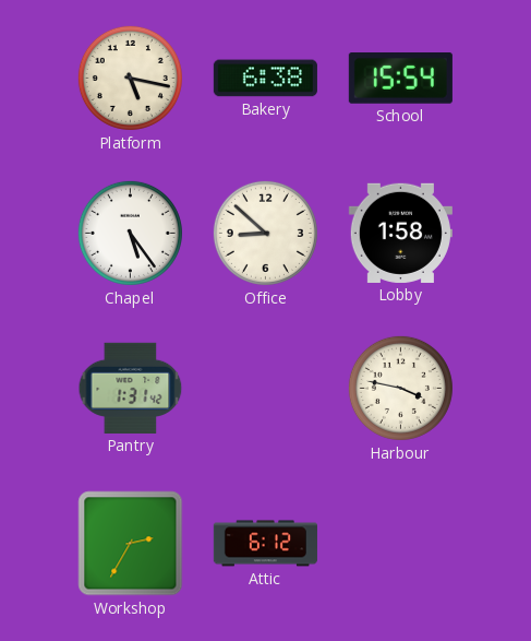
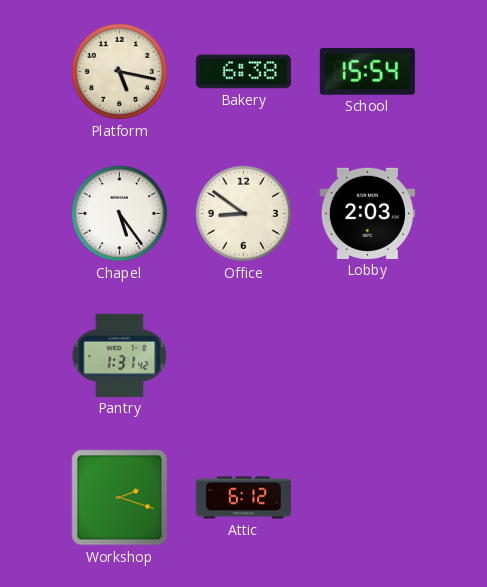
Office: 8:52 -> 8:51 (243, 213)
Lobby: 1:58 -> 2:03 (367, 213)
Harbour: 3:47 -> none (400, 388)
Workshop: 2:35 -> 2:18 (120, 498)
